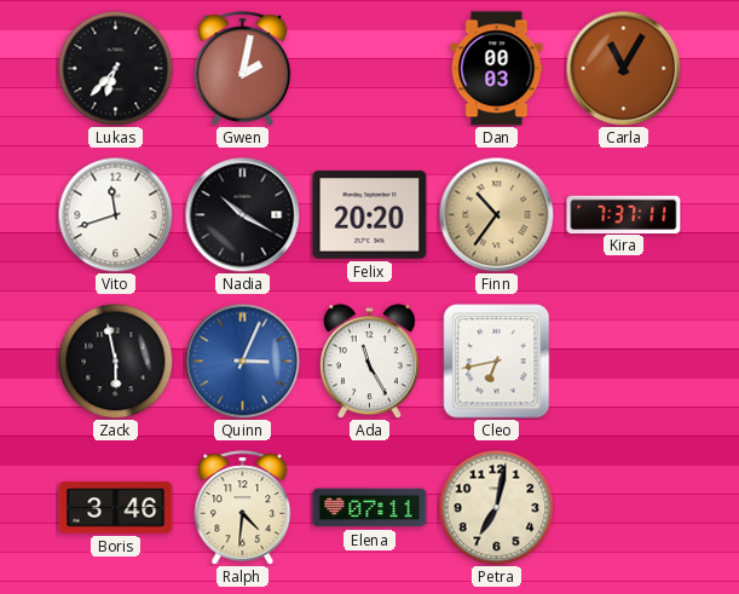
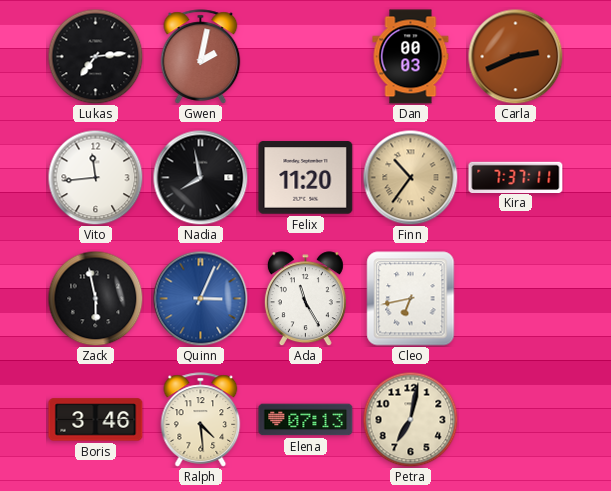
Lukas: 6:37 -> 7:14 (95, 56)
Carla: 11:05 -> 2:41 (515, 56)
Vito: 11:42 -> 11:44 (95, 177)
Nadia: 10:20 -> 7:58 (200, 177)
Felix: 20:20 -> 11:20 (306, 178)
Ralph: 4:31 -> 4:29 (201, 420)
Elena: 07:11 -> 07:13 (306, 420)
